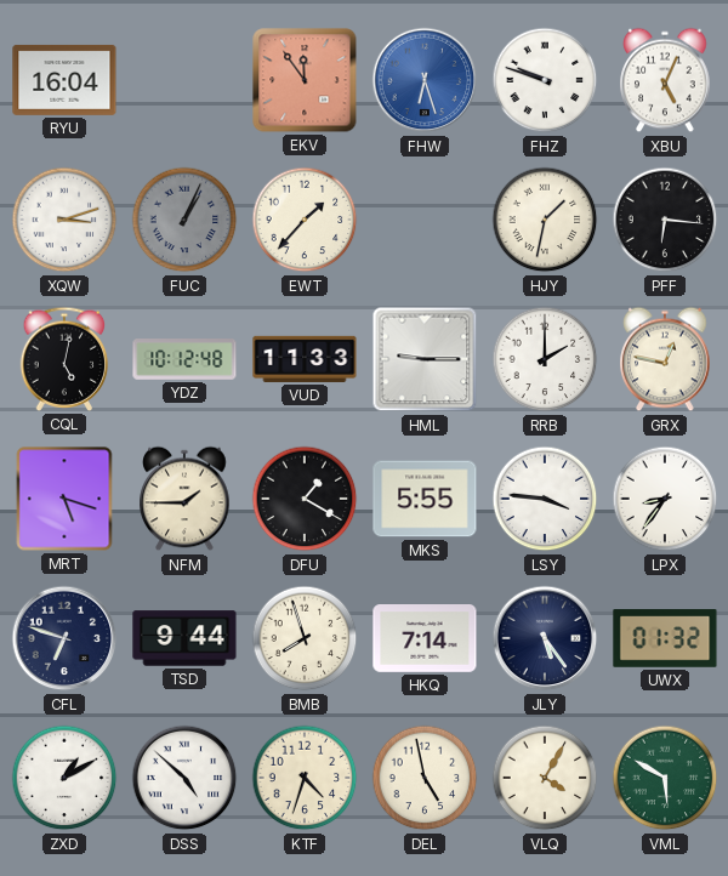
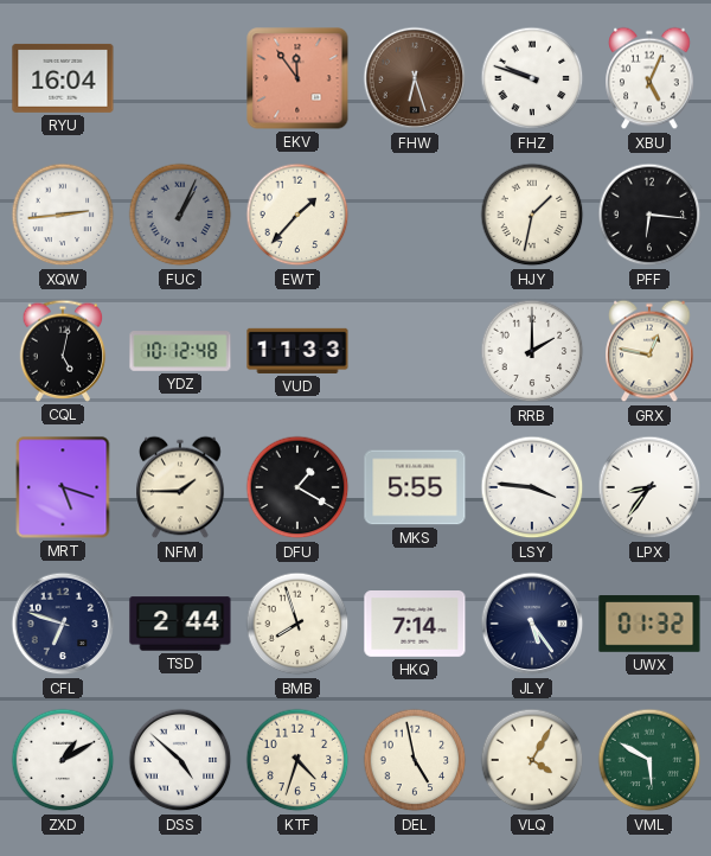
FHW dial: blue -> brown (415, 78)
XQW: 3:12 -> 2:44 (63, 215)
HML: 9:15 -> none (425, 359)
TSD: 9:44 -> 2:44 (180, 624)
